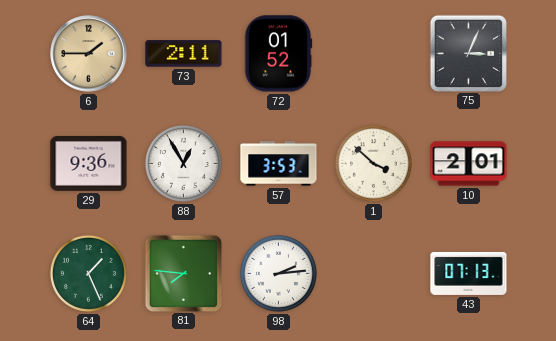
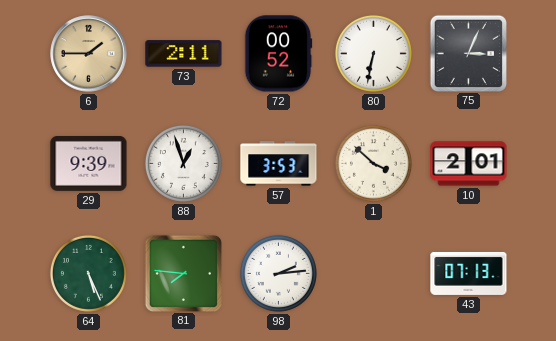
72: 01:52 -> 00:52 (278, 54)
80: none -> 6:32 (373, 53)
29: 9:36 -> 9:39 (89, 163)
88: 12:55 -> 12:57 (183, 163)
64: 1:26 -> 5:26 (88, 273)
